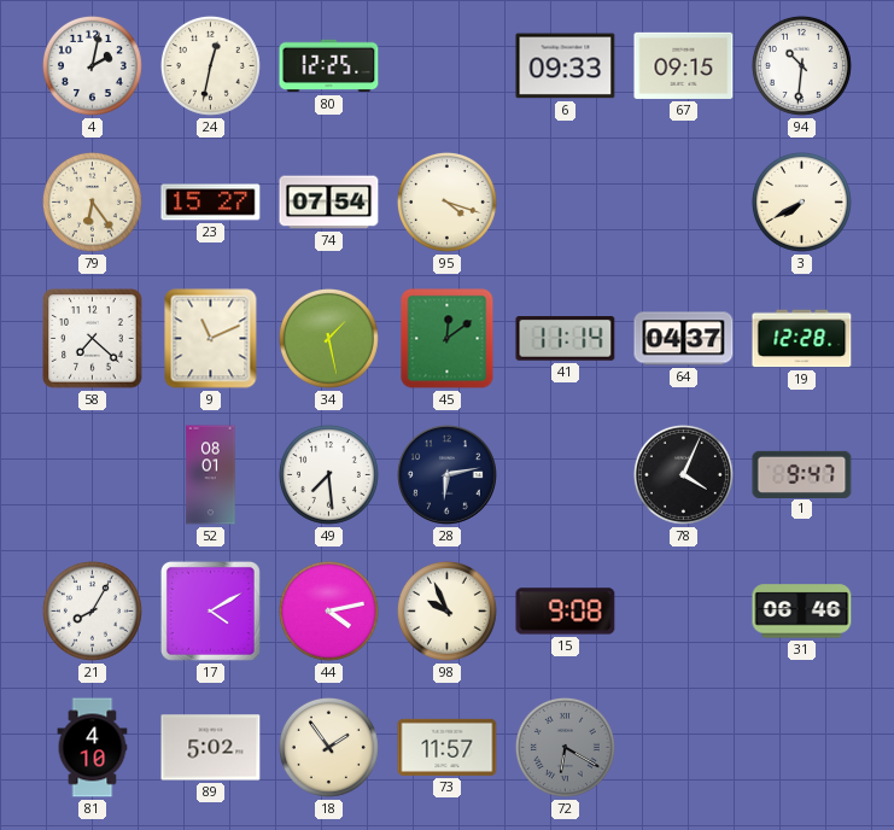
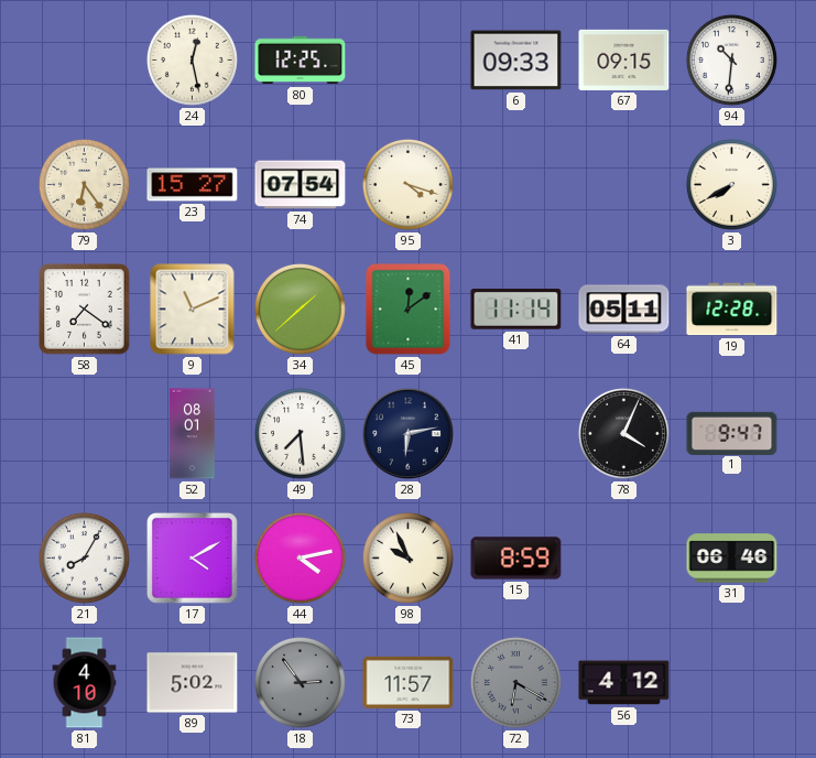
4: 2:02 -> none (92, 65)
24: 12:32 -> 12:28 (192, 59)
58: 7:22 -> 7:21 (85, 310)
34: 1:28 -> 1:38 (300, 308)
64: 04:37 -> 05:11 (624, 310)
15: 9:08 -> 8:59 (516, 559)
18: 1:54 -> 2:54 (300, 682)
18 dial: cream -> grey (300, 682)
56: none -> 4:12 (624, 683)
